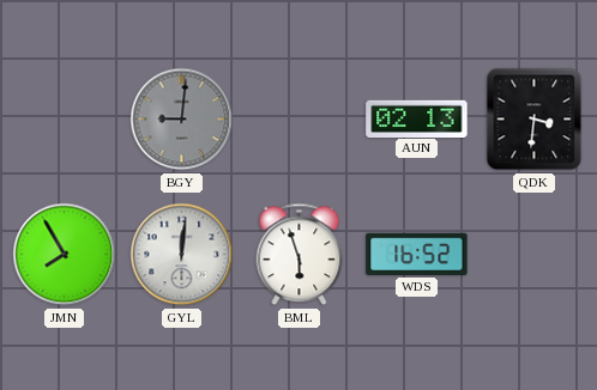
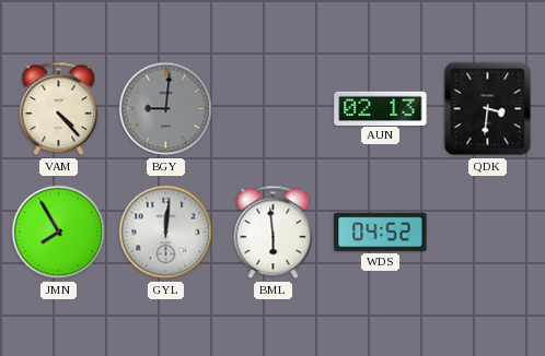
VAM: none -> 4:23 (59, 109)
BML: 5:57 -> 5:59 (274, 233)
WDS: 16:52 -> 04:52 (381, 232)
